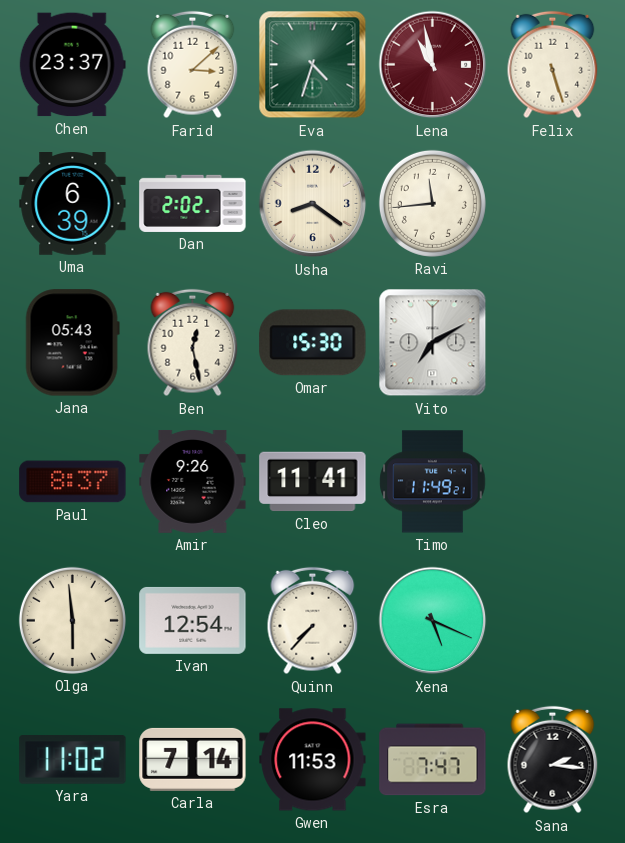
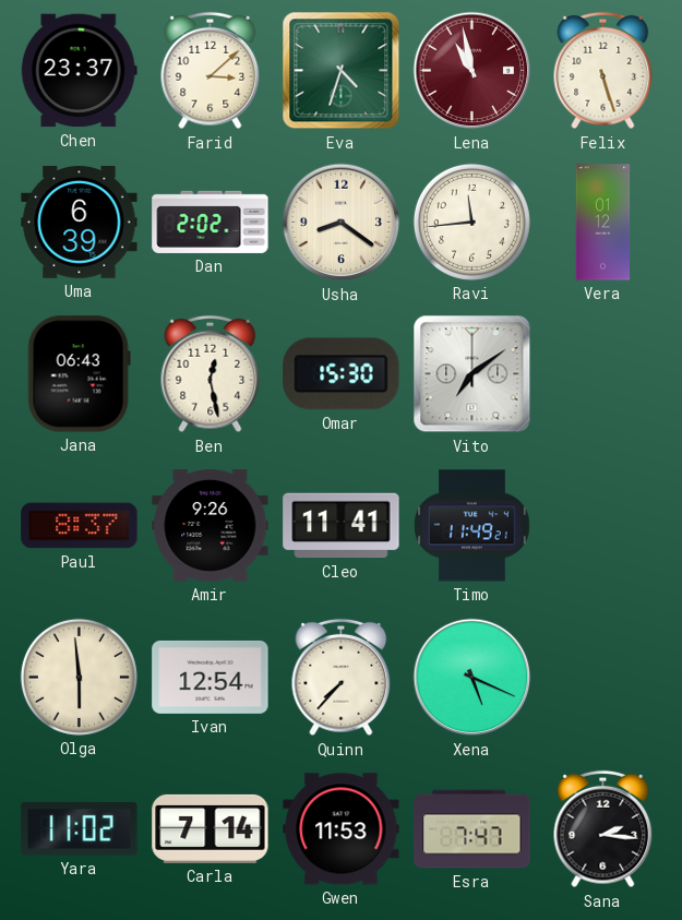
Vera: none -> 01:12 (603, 223)
Jana: 05:43 -> 06:43 (79, 374)
Vito: 7:10 -> 7:09 (472, 374)
